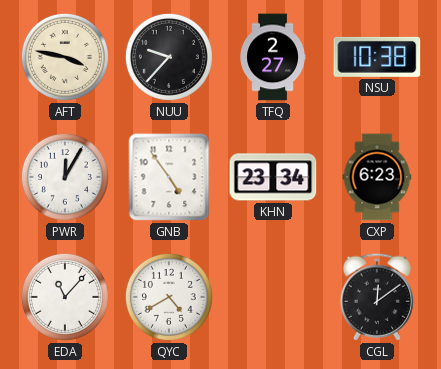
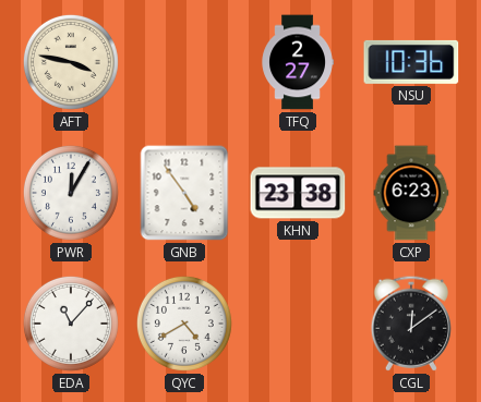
NUU: 9:37 -> none (169, 57)
NSU: 10:38 -> 10:36 (411, 62)
KHN: 23:34 -> 23:38 (298, 193)
